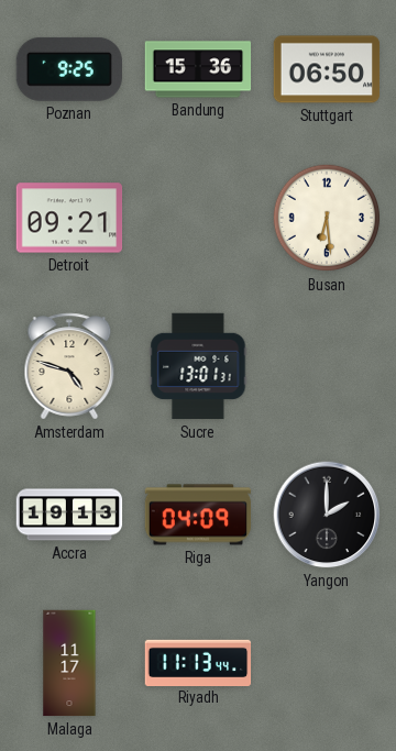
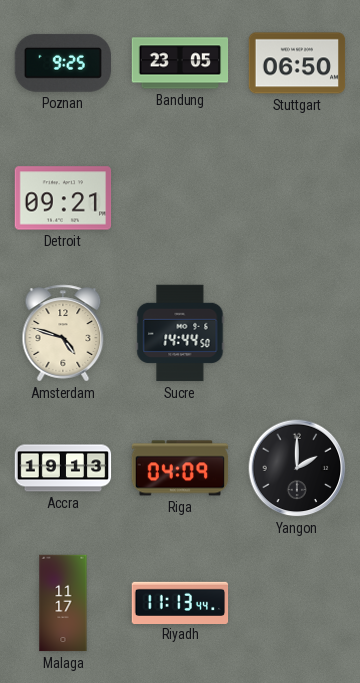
Bandung: 15:36 -> 23:05 (180, 63)
Busan: 6:29 -> none (327, 218)
Sucre: 13:01 -> 14:44 (180, 333)
